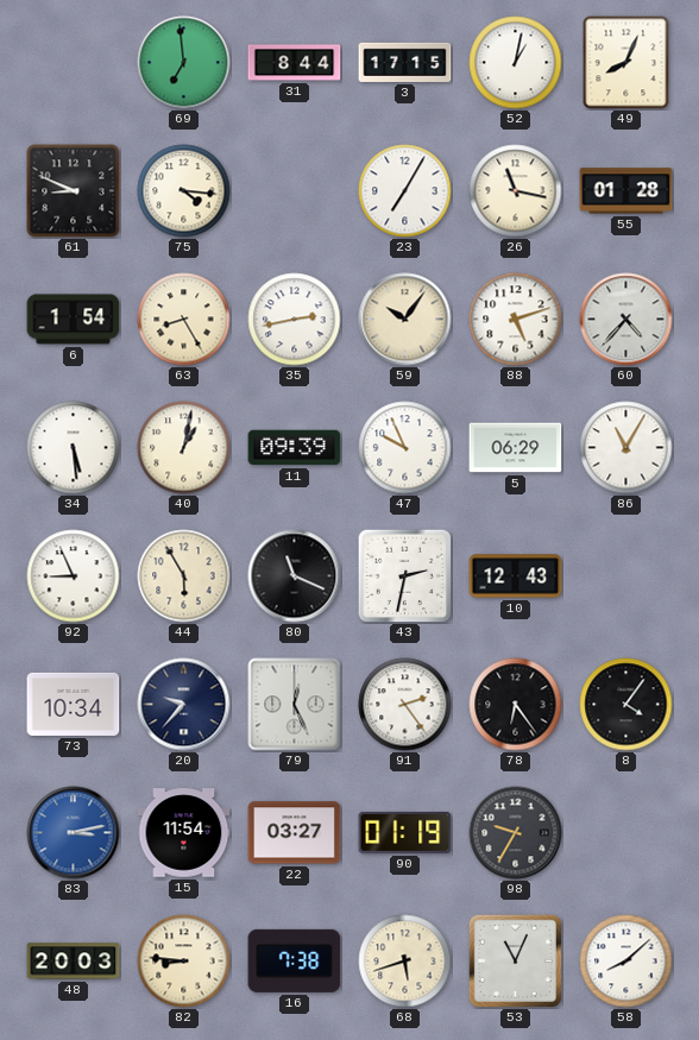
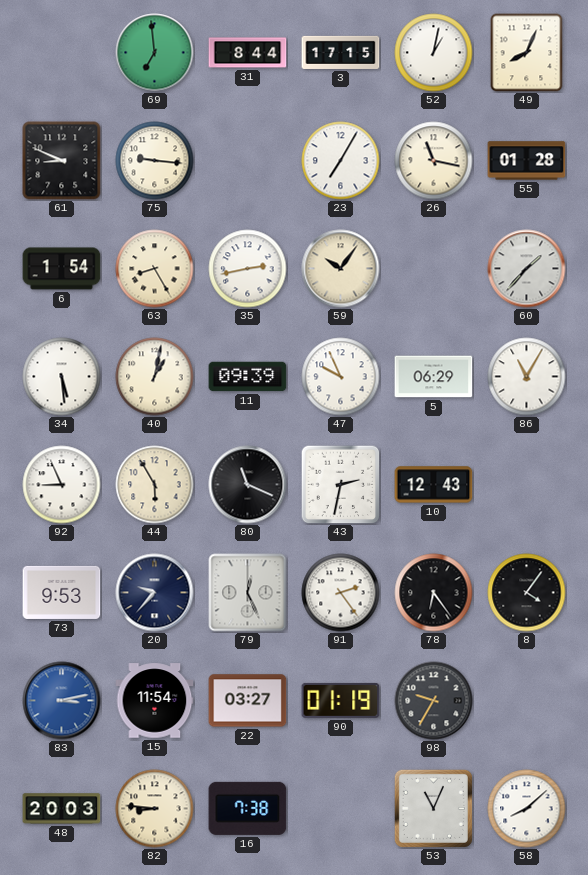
75: 4:16 -> 9:16 (155, 161)
88: 5:12 -> none (516, 320)
60: 4:37 -> 1:37 (527, 269)
73: 10:34 -> 9:53 (62, 592)
68: 5:42 -> none (405, 962)
